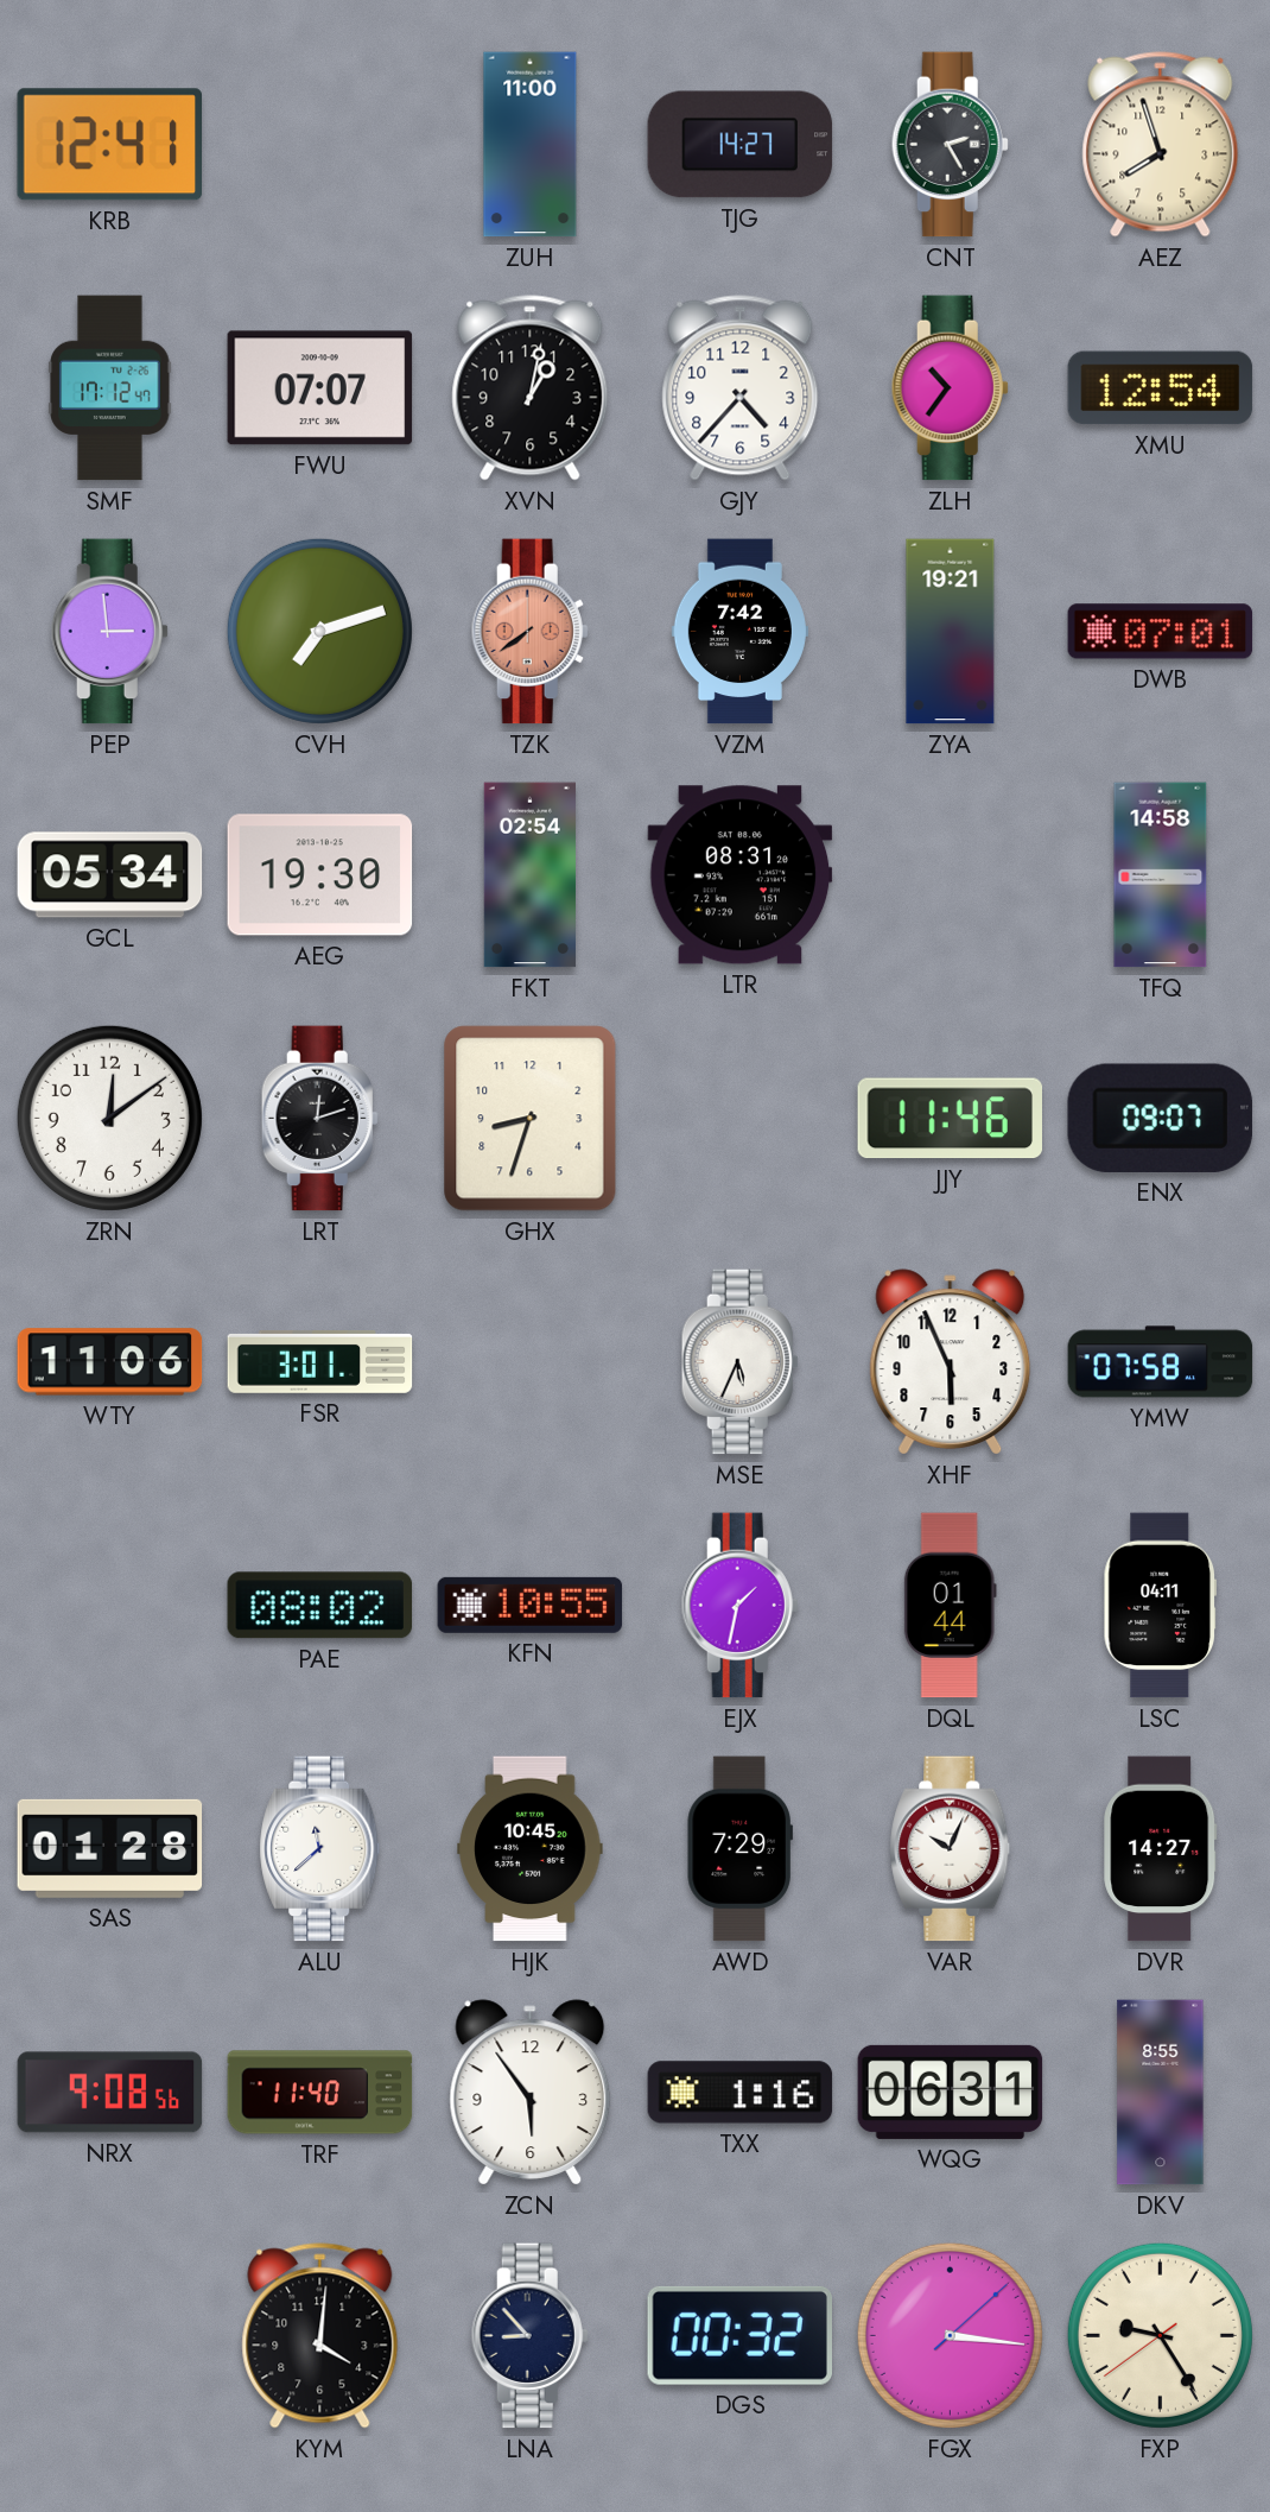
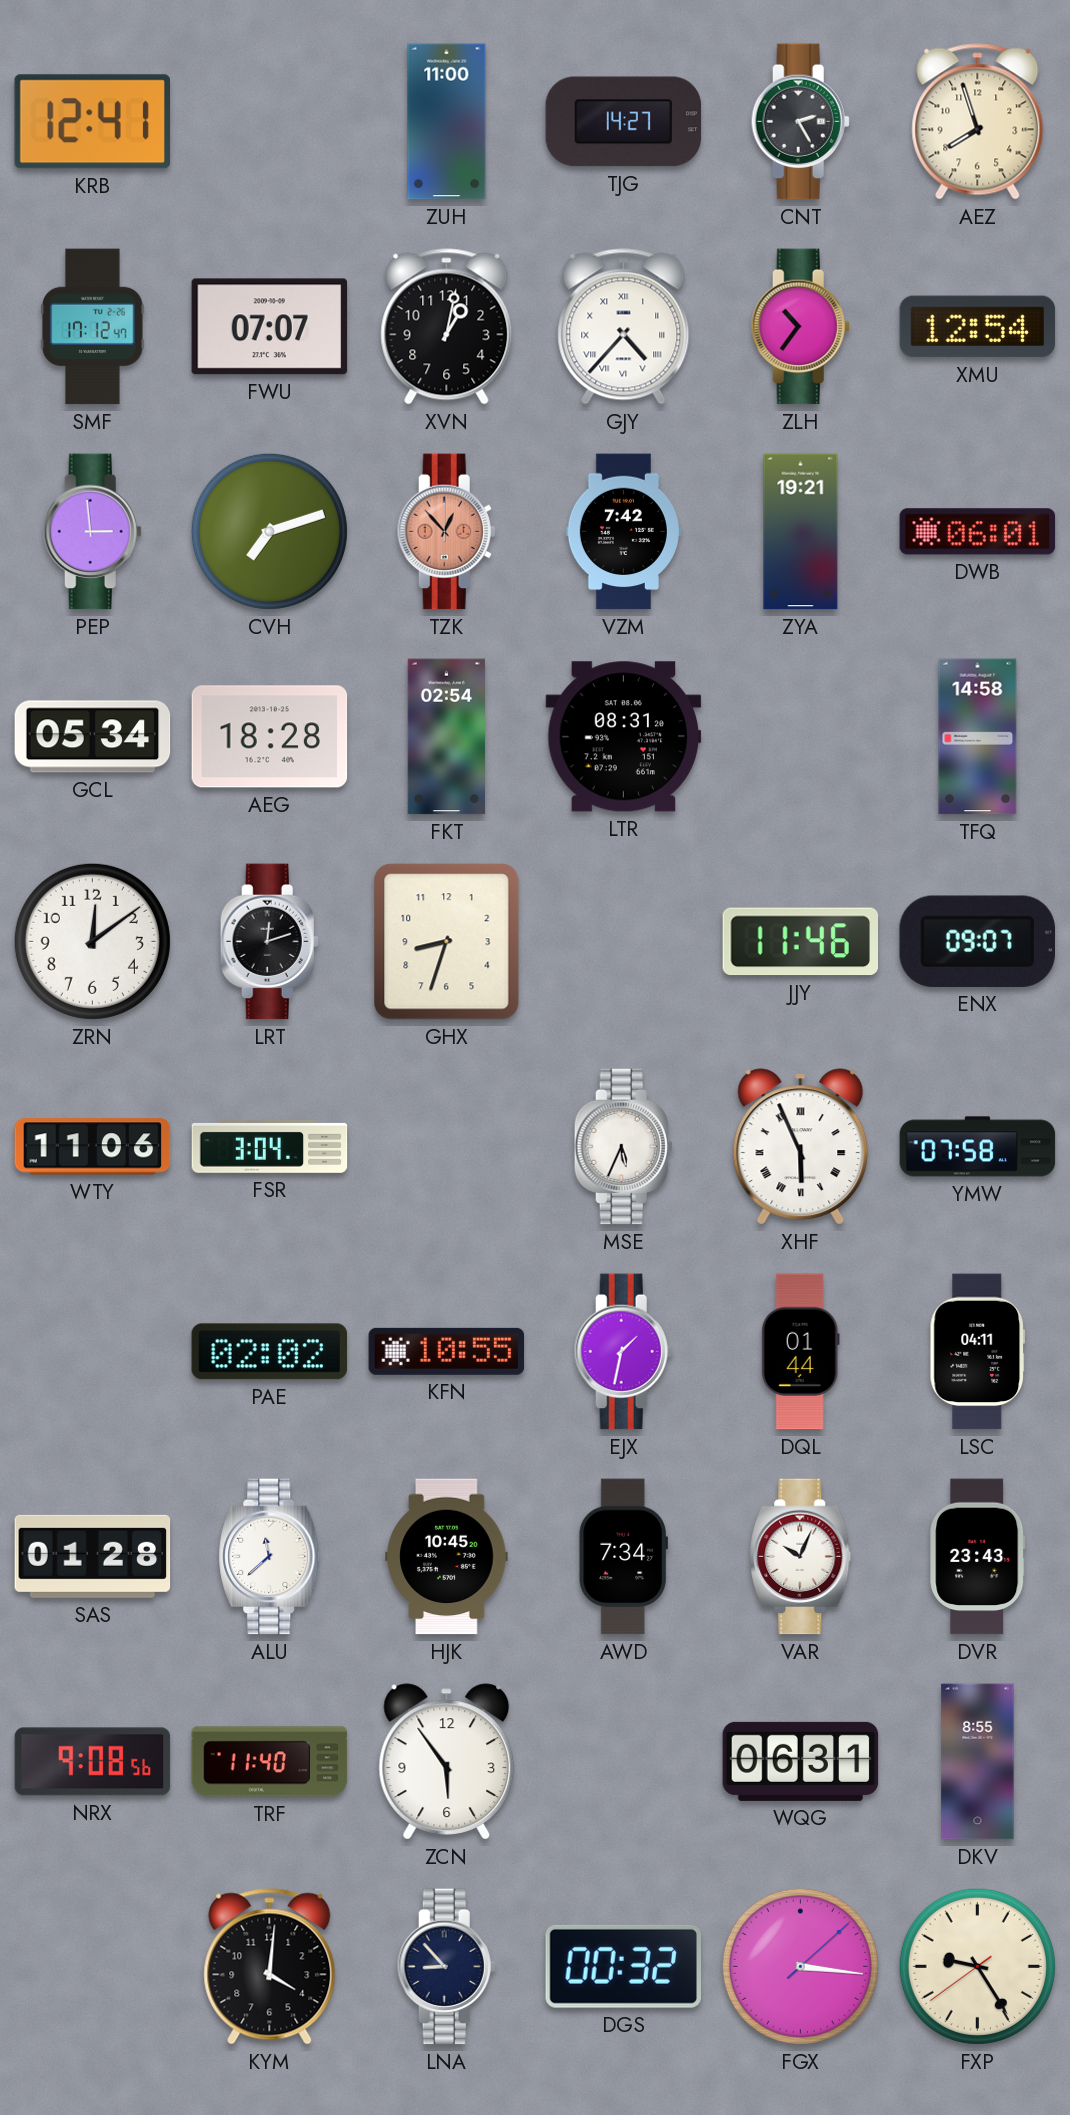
GJY numerals: Arabic -> Roman (624, 327)
TZK: 7:39 -> 12:53 (446, 532)
DWB: 07:01 -> 06:01 (978, 532)
AEG: 19:30 -> 18:28 (270, 737)
FSR: 3:01 -> 3:04 (270, 1146)
XHF numerals: Arabic -> Roman (801, 1147)
PAE: 08:02 -> 02:02 (270, 1352)
AWD: 7:29 -> 7:34 (623, 1557)
DVR: 14:27 -> 23:43 (978, 1557)
TXX: 1:16 -> none (741, 2093)
